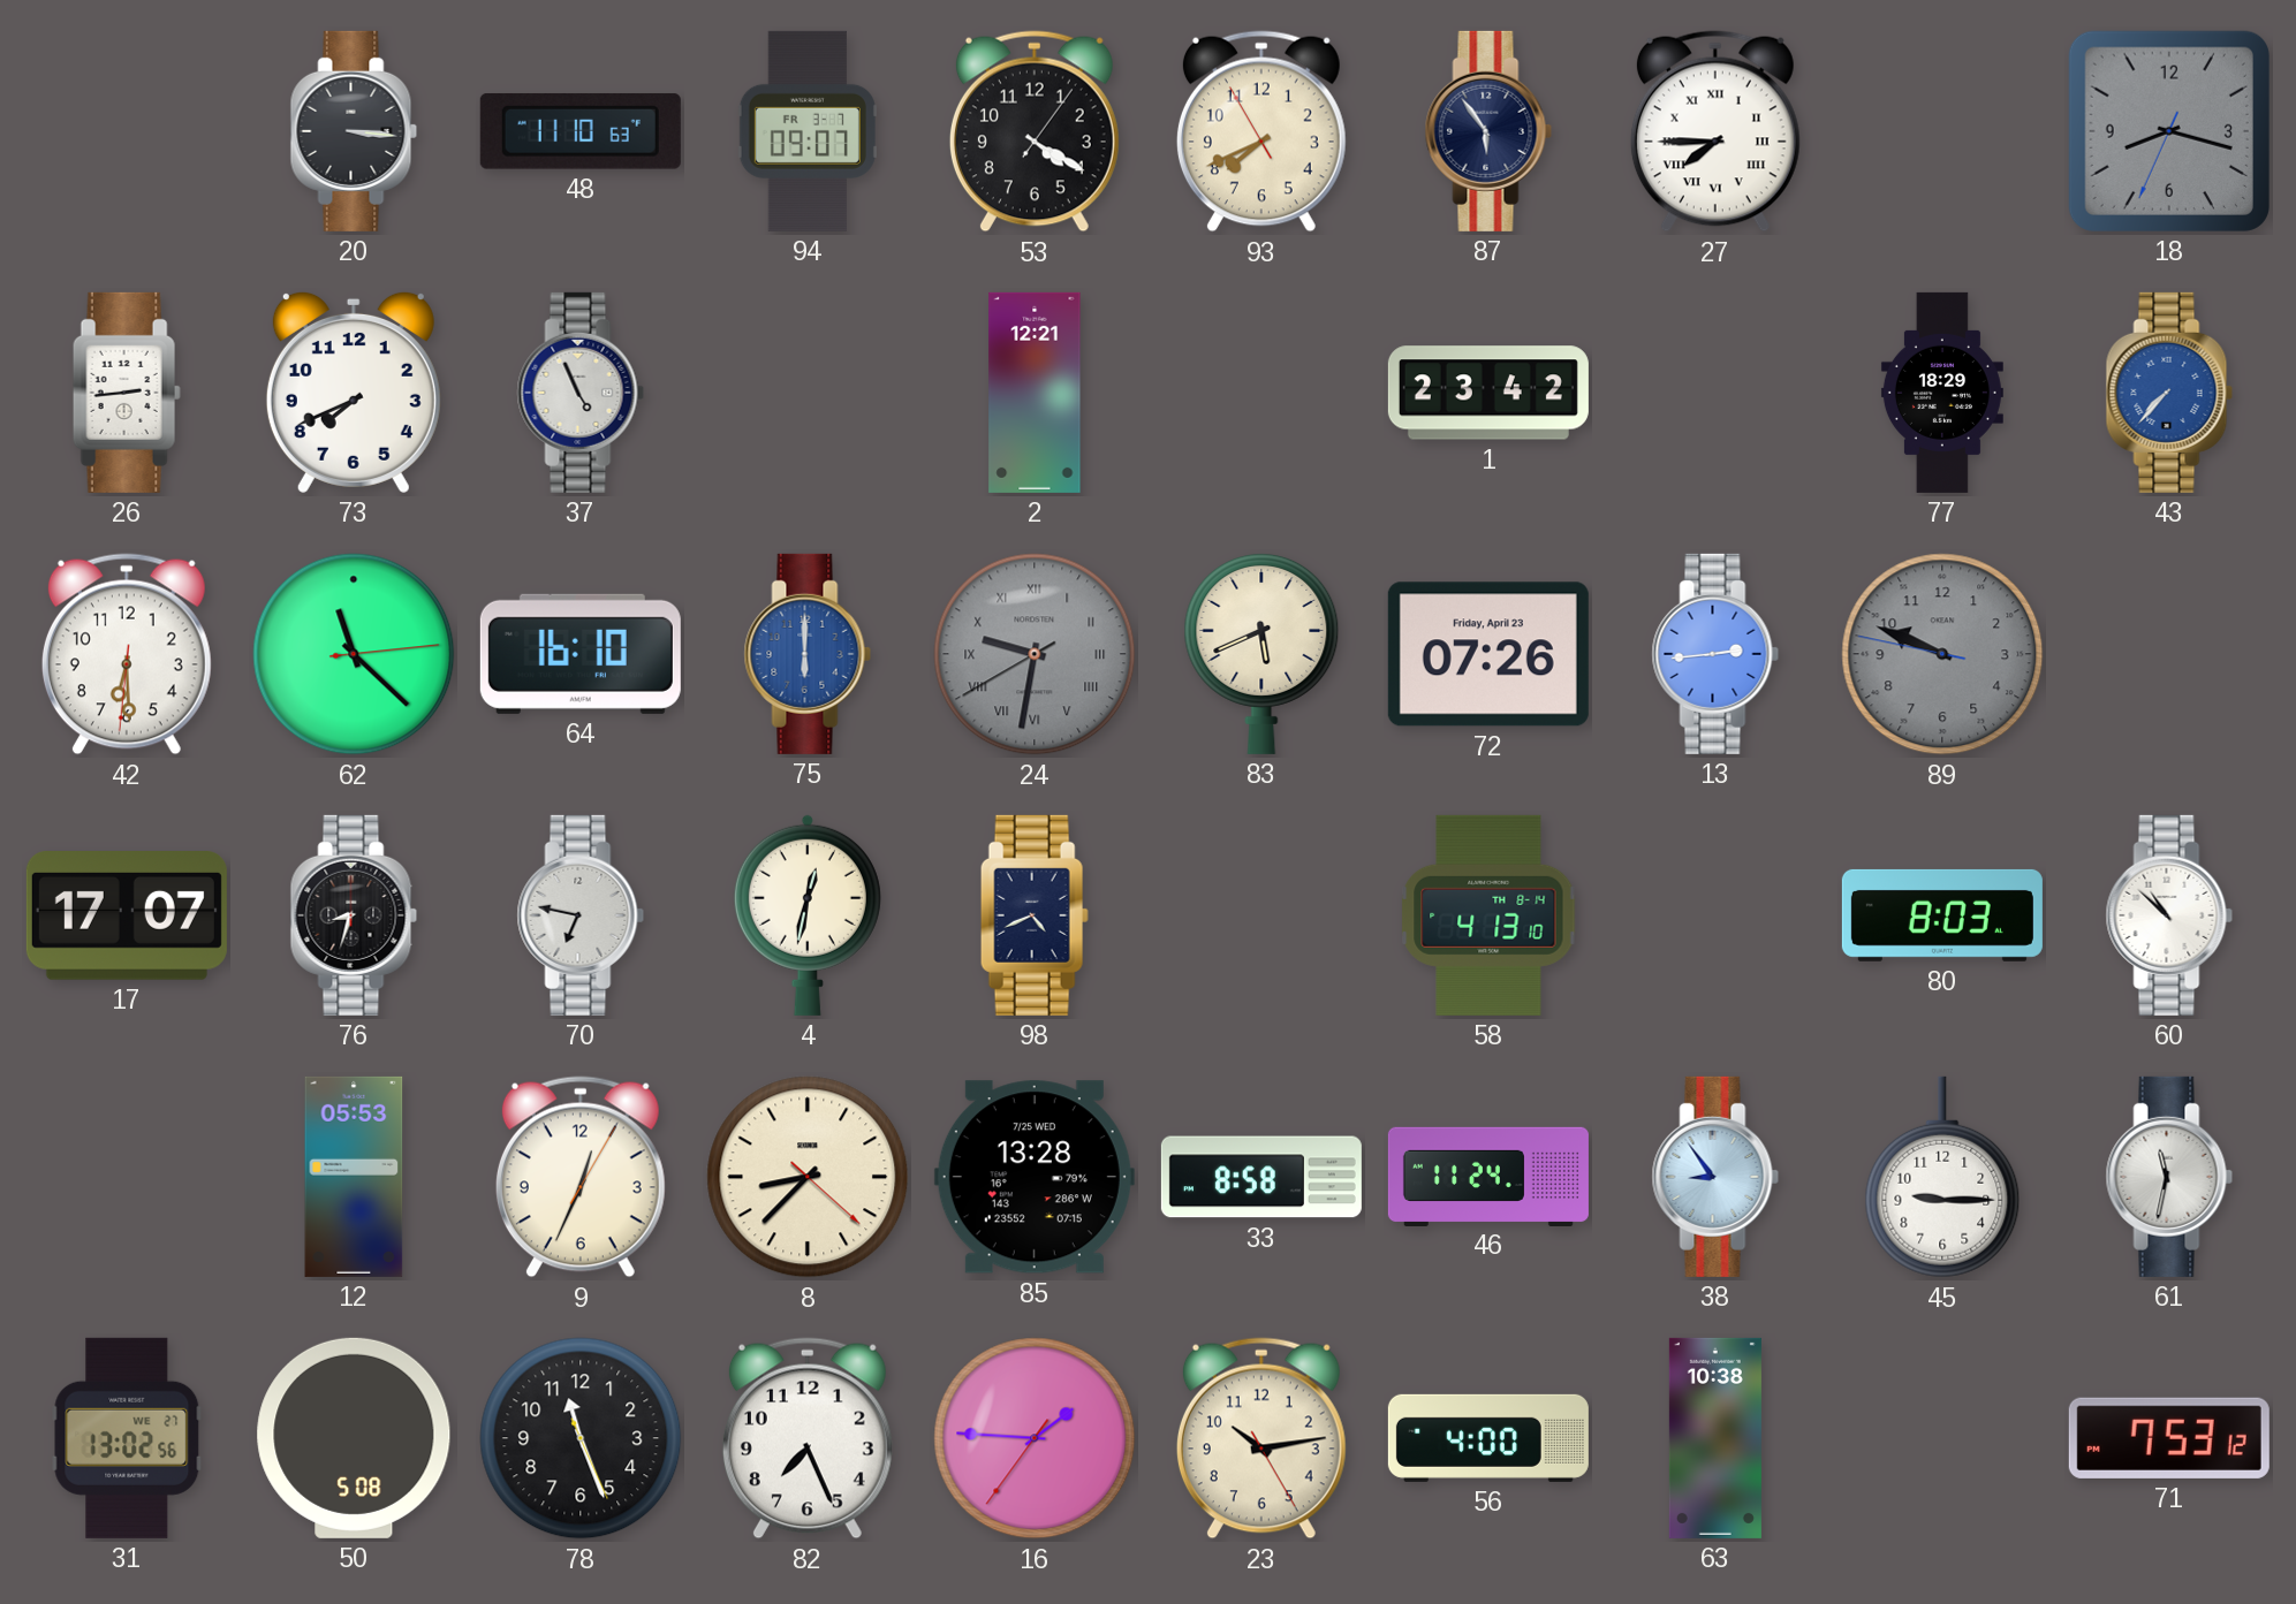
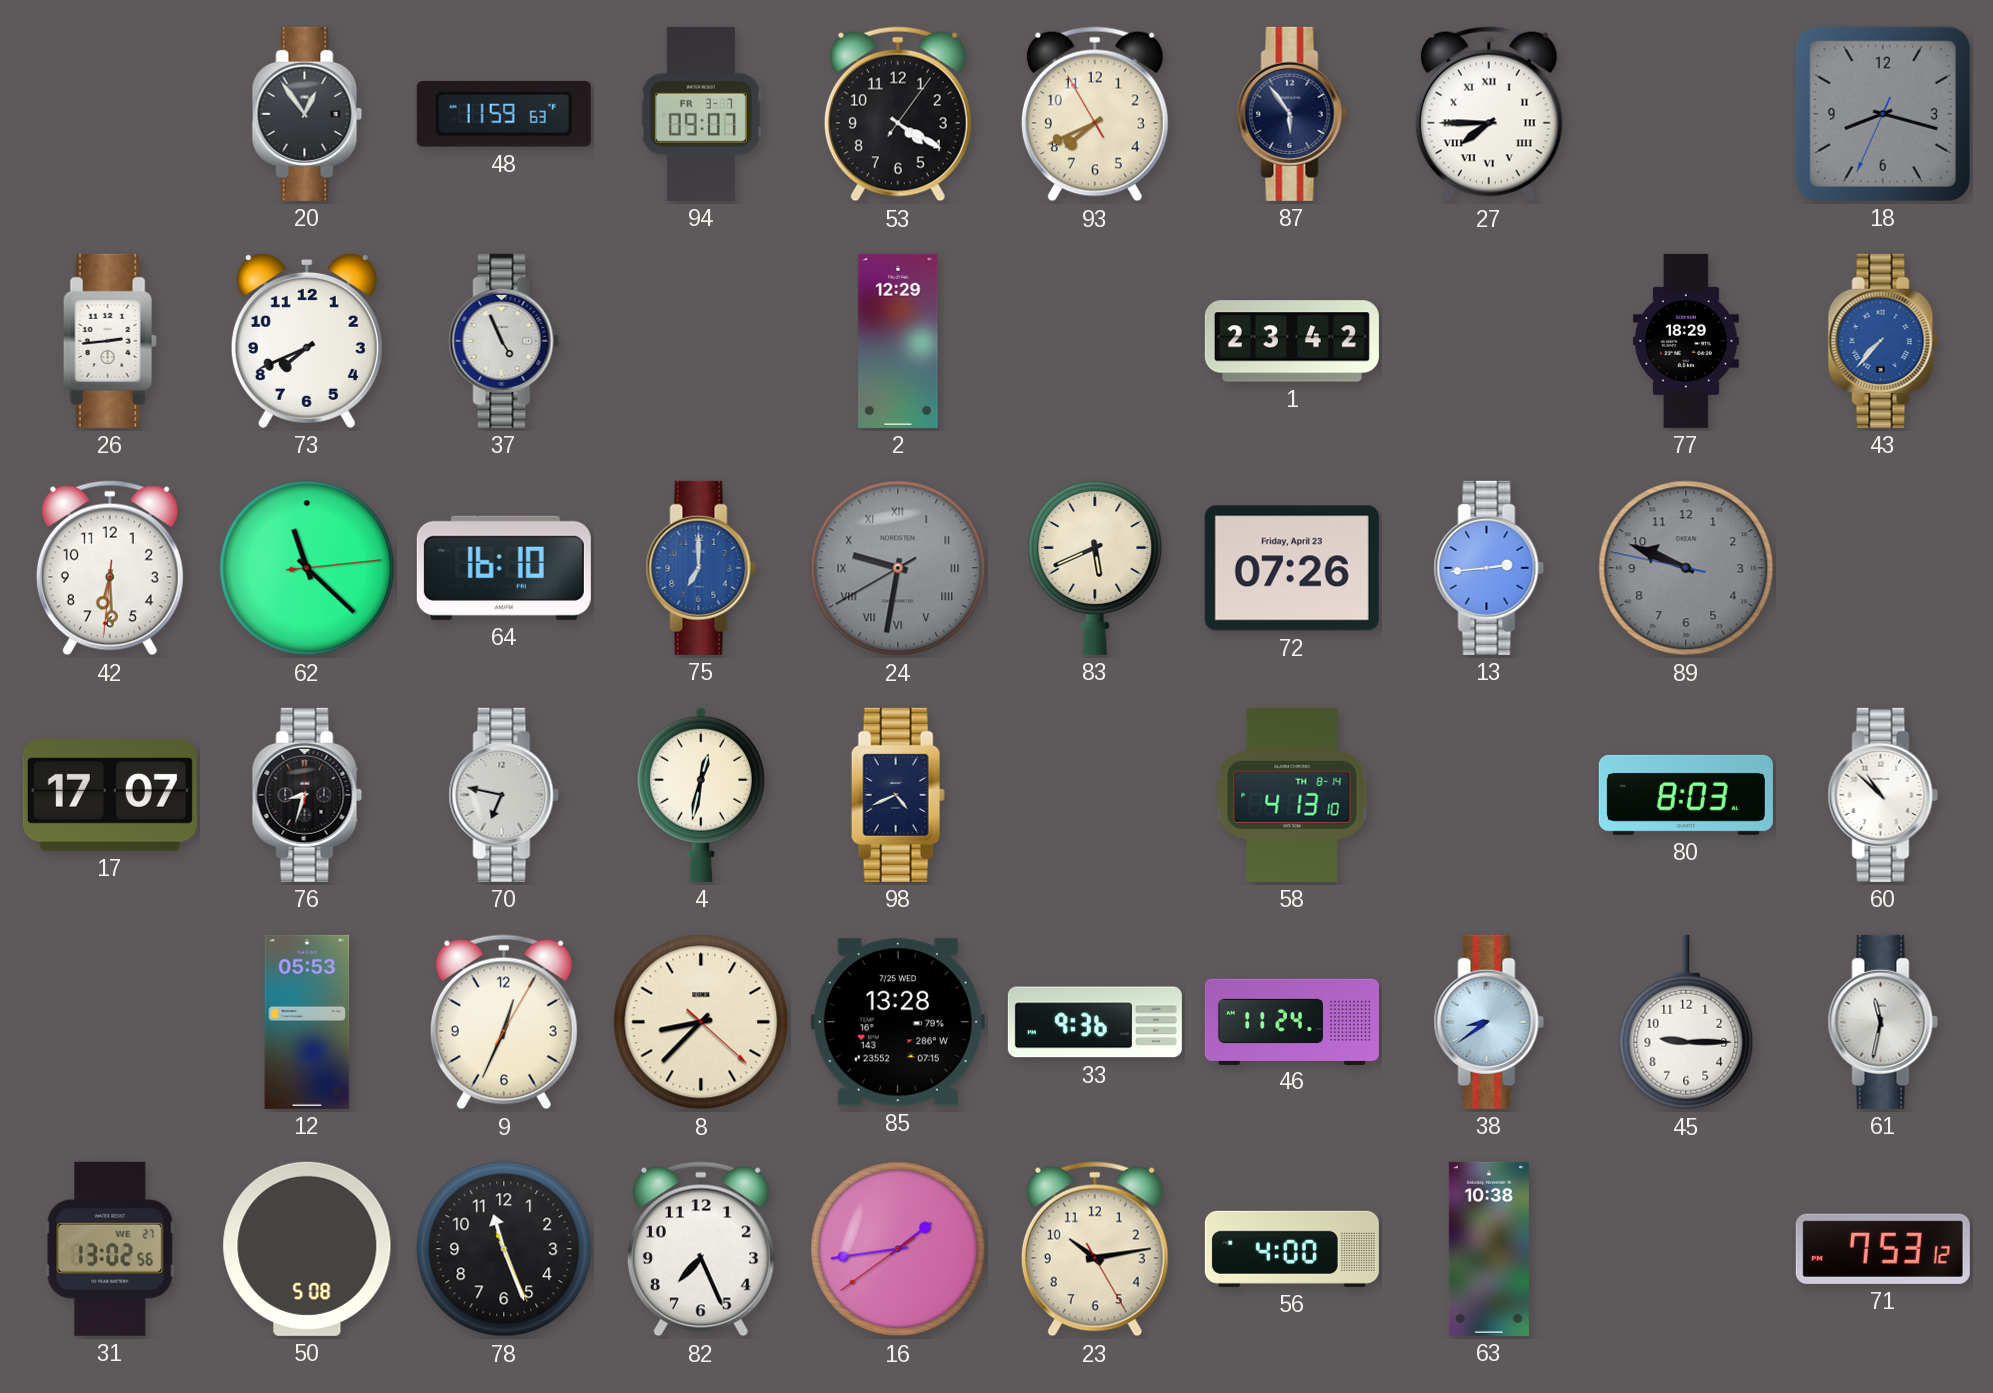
20: 3:16 -> 12:54 (307, 114)
48: 11:10 -> 11:59 (504, 114)
2: 12:21 -> 12:29 (898, 341)
75: 6:00 -> 7:00 (701, 568)
33: 8:58 -> 9:36 (1095, 1022)
38: 8:54 -> 8:39 (1489, 1022)
16: 1:45 -> 1:43 (898, 1249)
